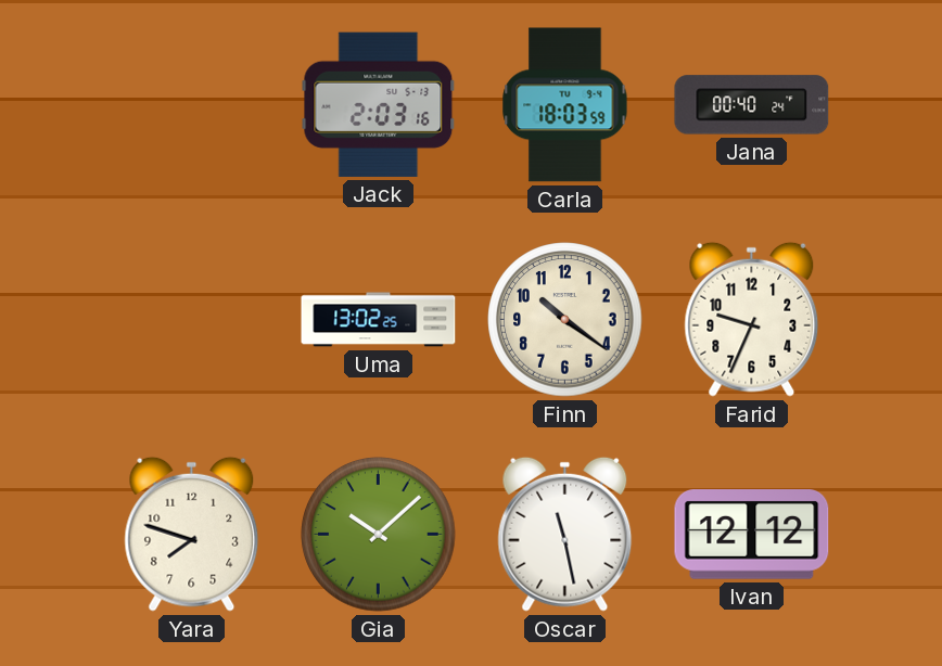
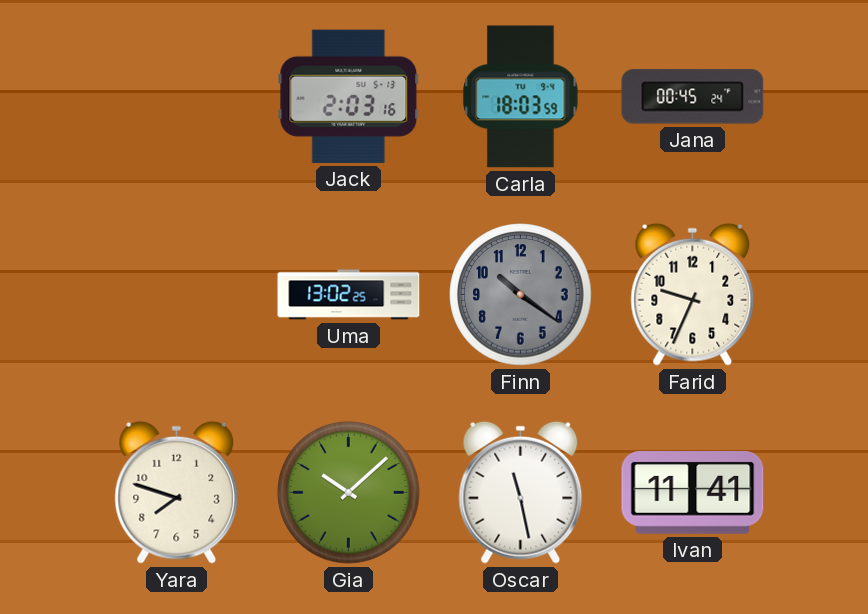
Jana: 00:40 -> 00:45 (693, 97)
Finn dial: cream -> grey (521, 295)
Ivan: 12:12 -> 11:41 (693, 493)
